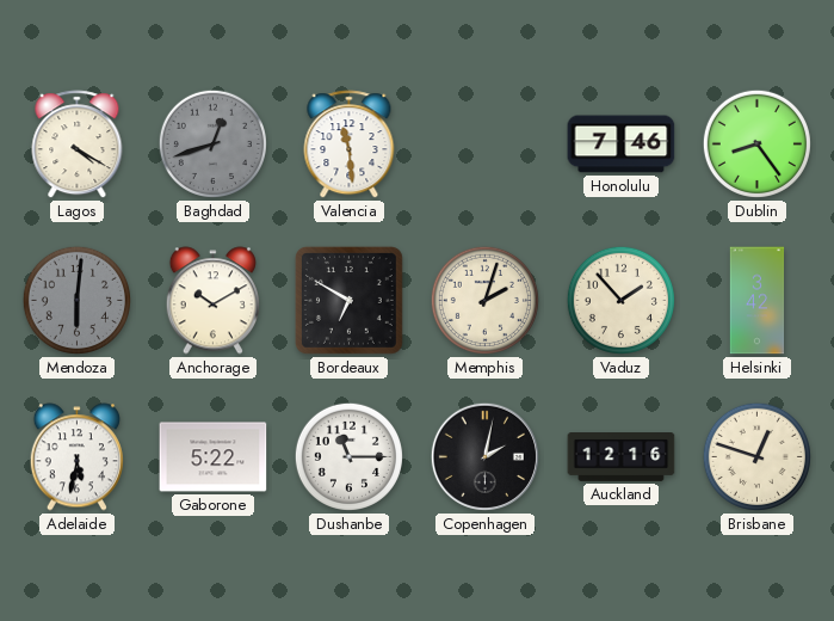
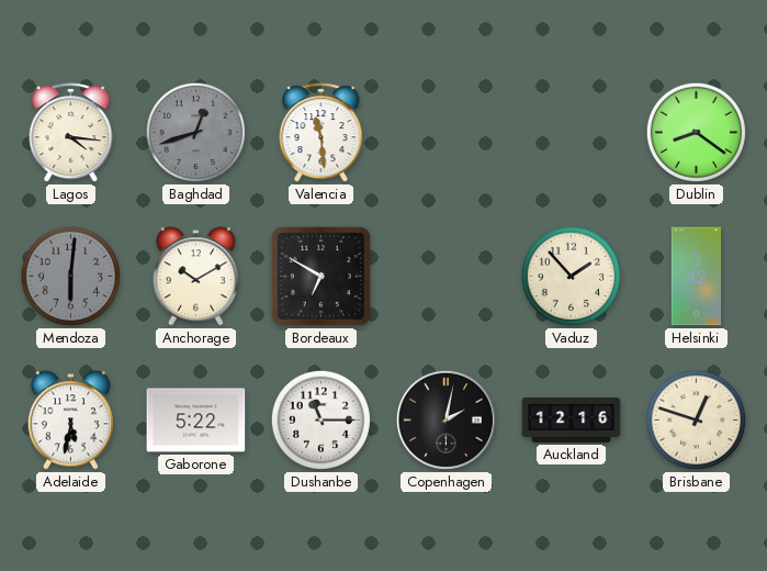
Lagos: 4:20 -> 4:16 (71, 133)
Honolulu: 7:46 -> none (622, 145)
Dublin: 8:24 -> 8:21 (696, 132)
Memphis: 2:03 -> none (484, 300)
